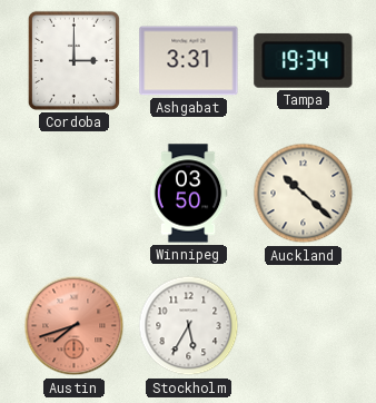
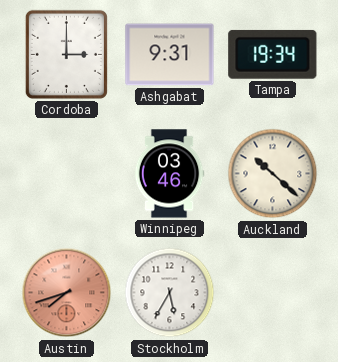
Ashgabat: 3:31 -> 9:31 (170, 55)
Winnipeg: 03:50 -> 03:46 (169, 174)
